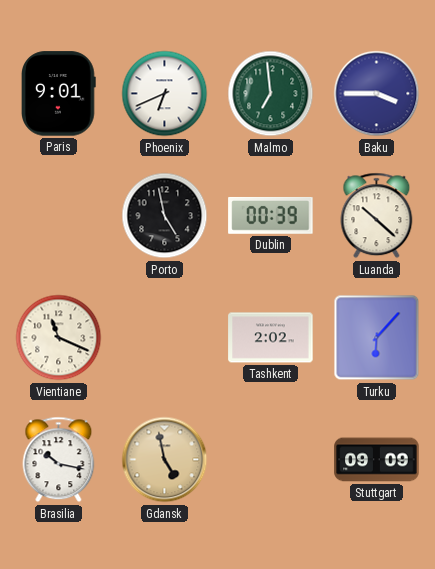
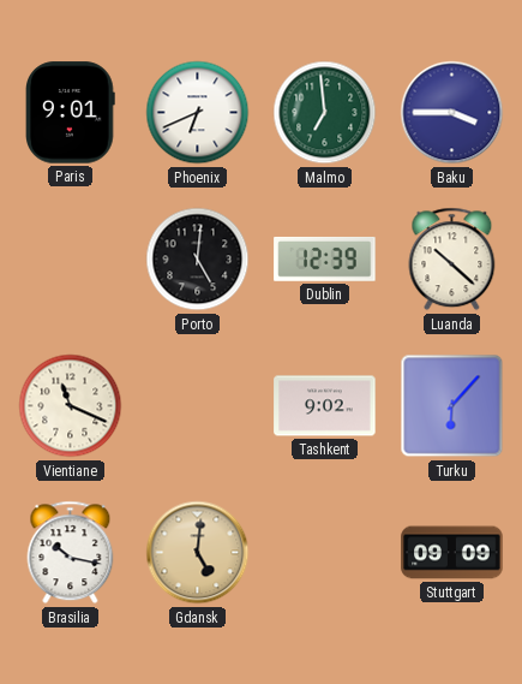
Porto: 4:58 -> 5:01 (198, 260)
Dublin: 00:39 -> 12:39 (325, 258)
Tashkent: 2:02 -> 9:02 (325, 406)
Gdansk: 4:58 -> 5:01 (198, 553)
